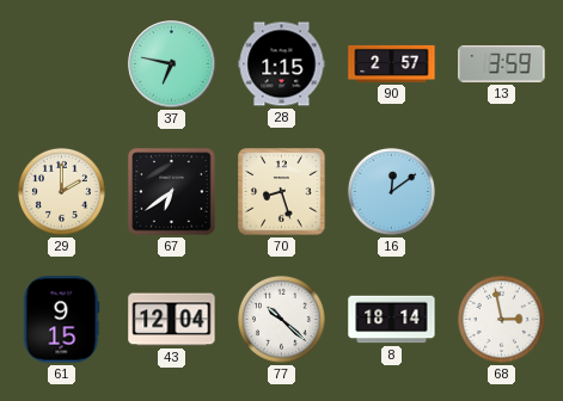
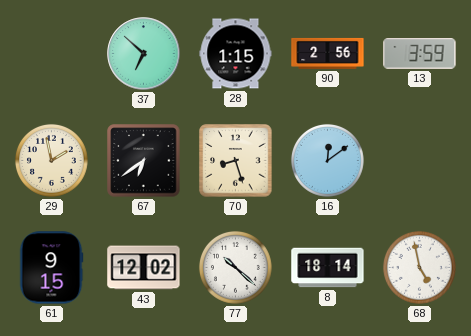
37: 6:47 -> 6:52 (144, 54)
90: 2:57 -> 2:56 (328, 53)
29: 2:00 -> 1:58 (51, 160)
43: 12:04 -> 12:02 (144, 268)
68: 2:58 -> 4:58 (419, 267)
